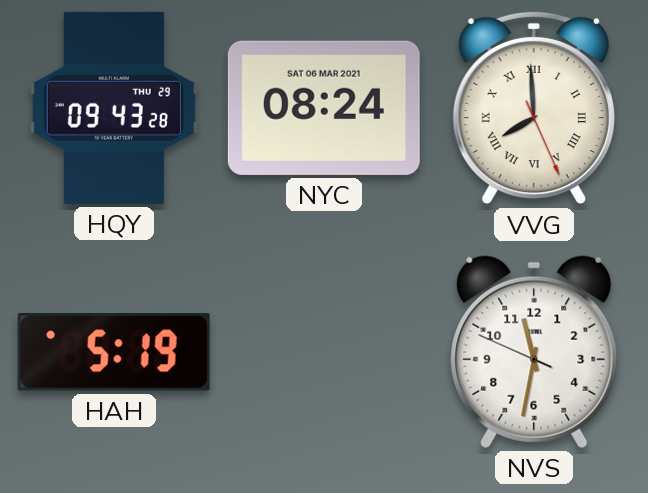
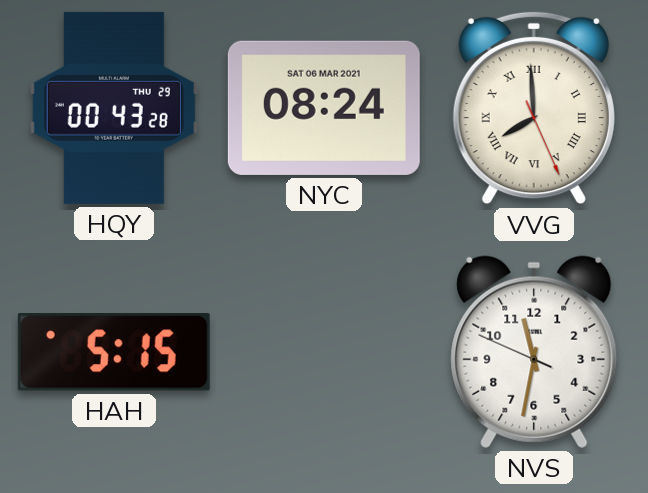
HQY: 09:43 -> 00:43 (114, 108)
HAH: 5:19 -> 5:15 (114, 352)
